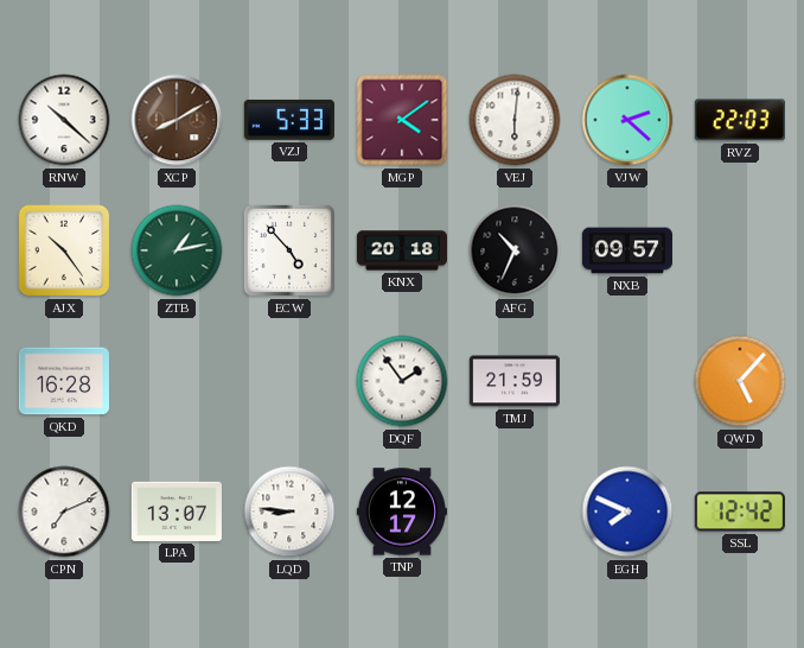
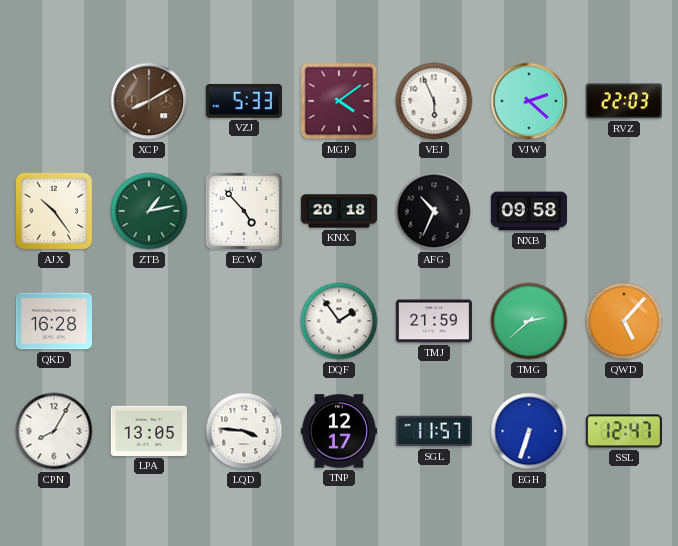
RNW: 10:22 -> none (64, 120)
VEJ: 6:01 -> 5:56 (434, 101)
NXB: 09:57 -> 09:58 (528, 211)
TMG: none -> 2:38 (529, 321)
CPN: 7:11 -> 8:05 (54, 431)
LPA: 13:07 -> 13:05 (149, 431)
LQD: 8:46 -> 3:46 (244, 431)
SGL: none -> 11:57 (434, 431)
EGH: 7:49 -> 6:33 (529, 431)
SSL: 12:42 -> 12:47 (624, 431)
